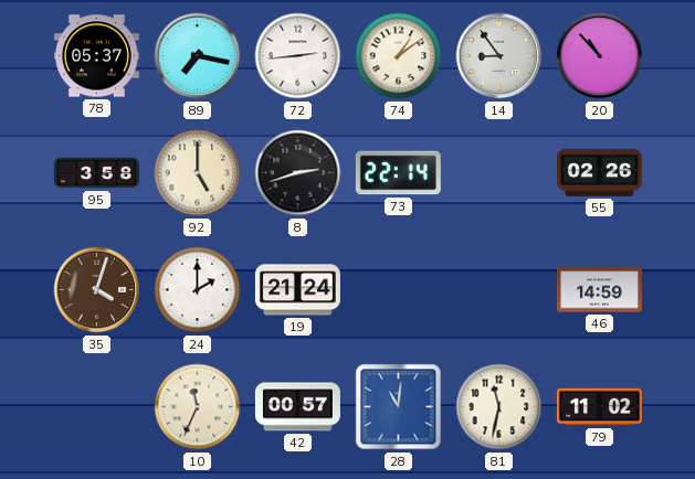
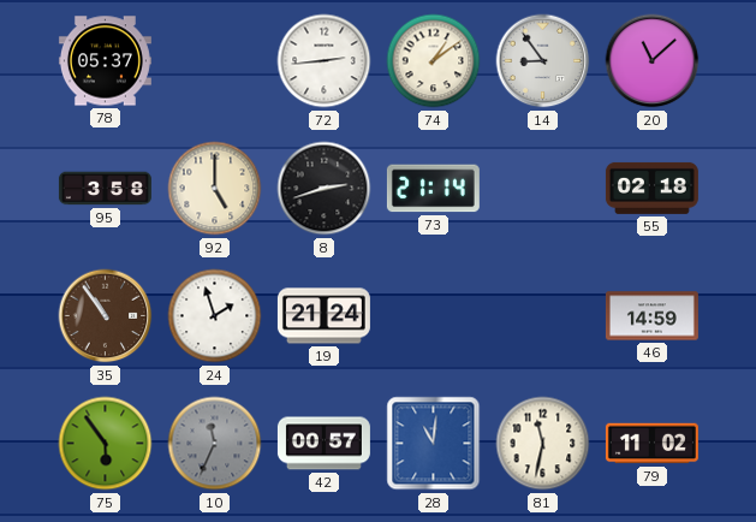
89: 7:17 -> none (198, 56)
20: 10:53 -> 11:08 (653, 61)
73: 22:14 -> 21:14 (433, 189)
55: 02:26 -> 02:18 (651, 188)
35: 4:03 -> 10:54 (106, 316)
24: 2:00 -> 1:57 (215, 316)
75: none -> 5:54 (106, 444)
10 dial: cream -> grey (215, 444)
